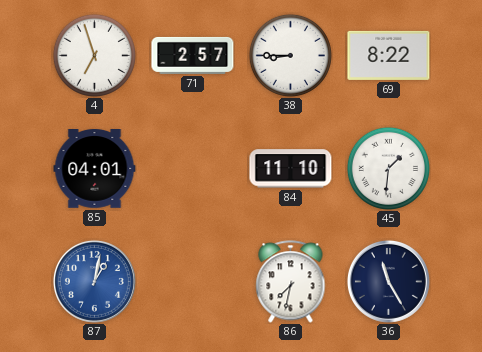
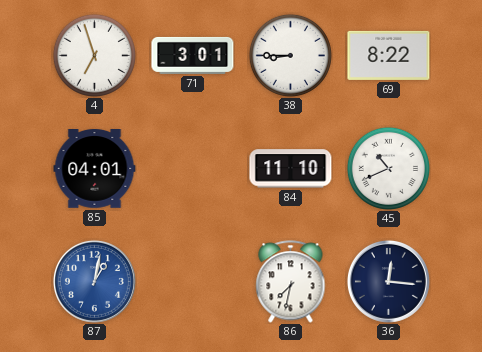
71: 2:57 -> 3:01 (193, 55)
45: 1:31 -> 10:41 (388, 168)
36: 11:25 -> 12:16 (388, 281)
